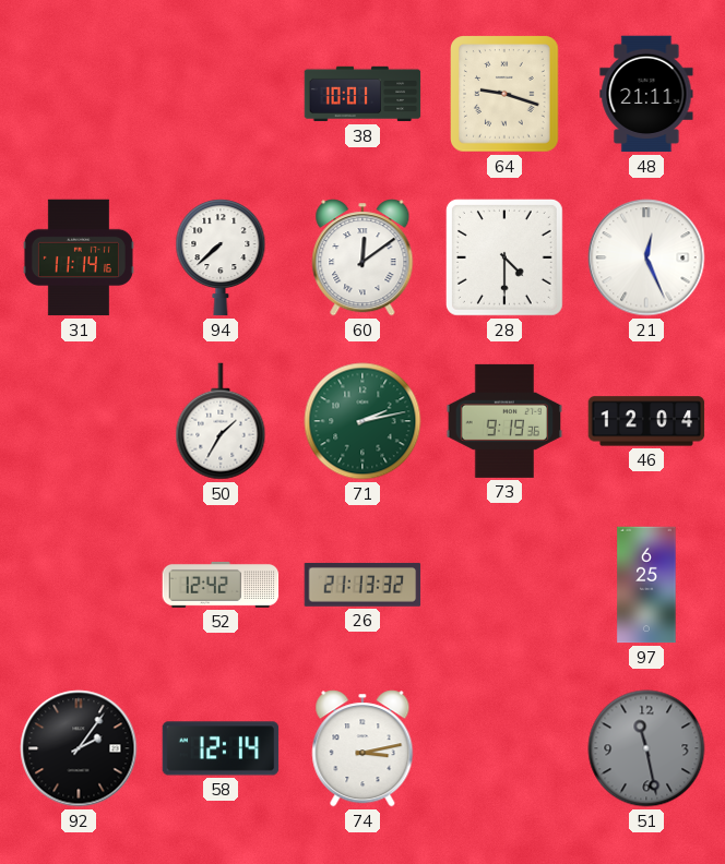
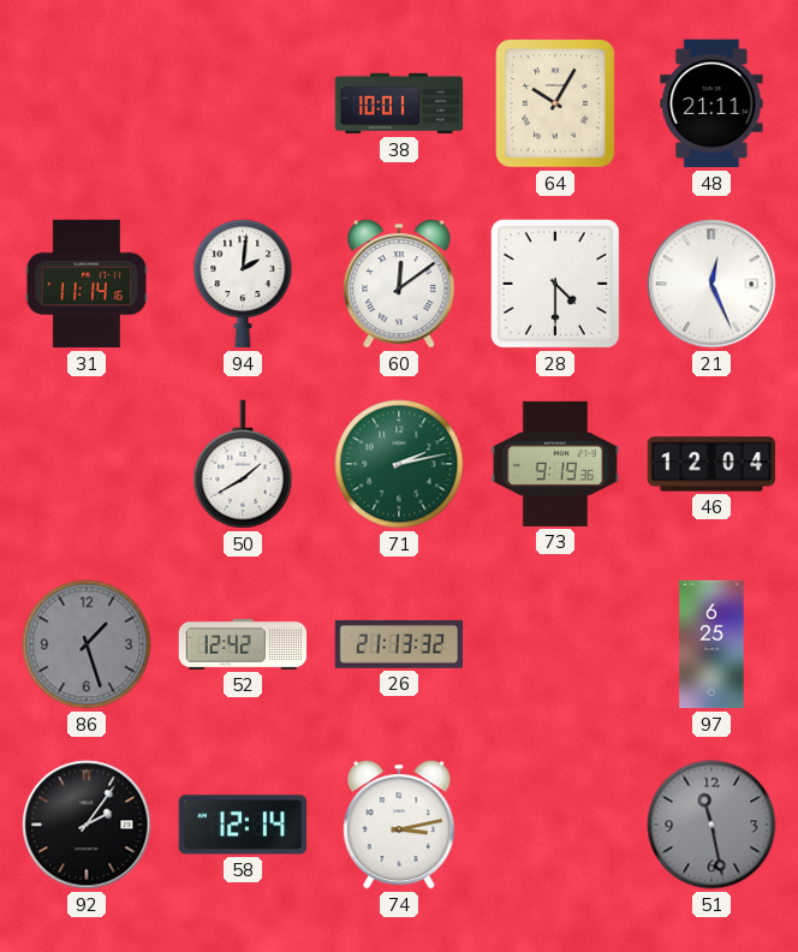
64: 9:18 -> 10:05 (555, 103)
94: 7:38 -> 2:01 (243, 284)
50: 1:35 -> 1:40 (243, 464)
86: none -> 1:27 (87, 644)
